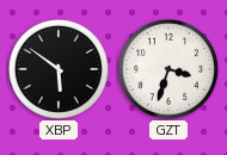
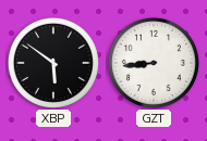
GZT: 3:33 -> 8:44 (154, 63)
